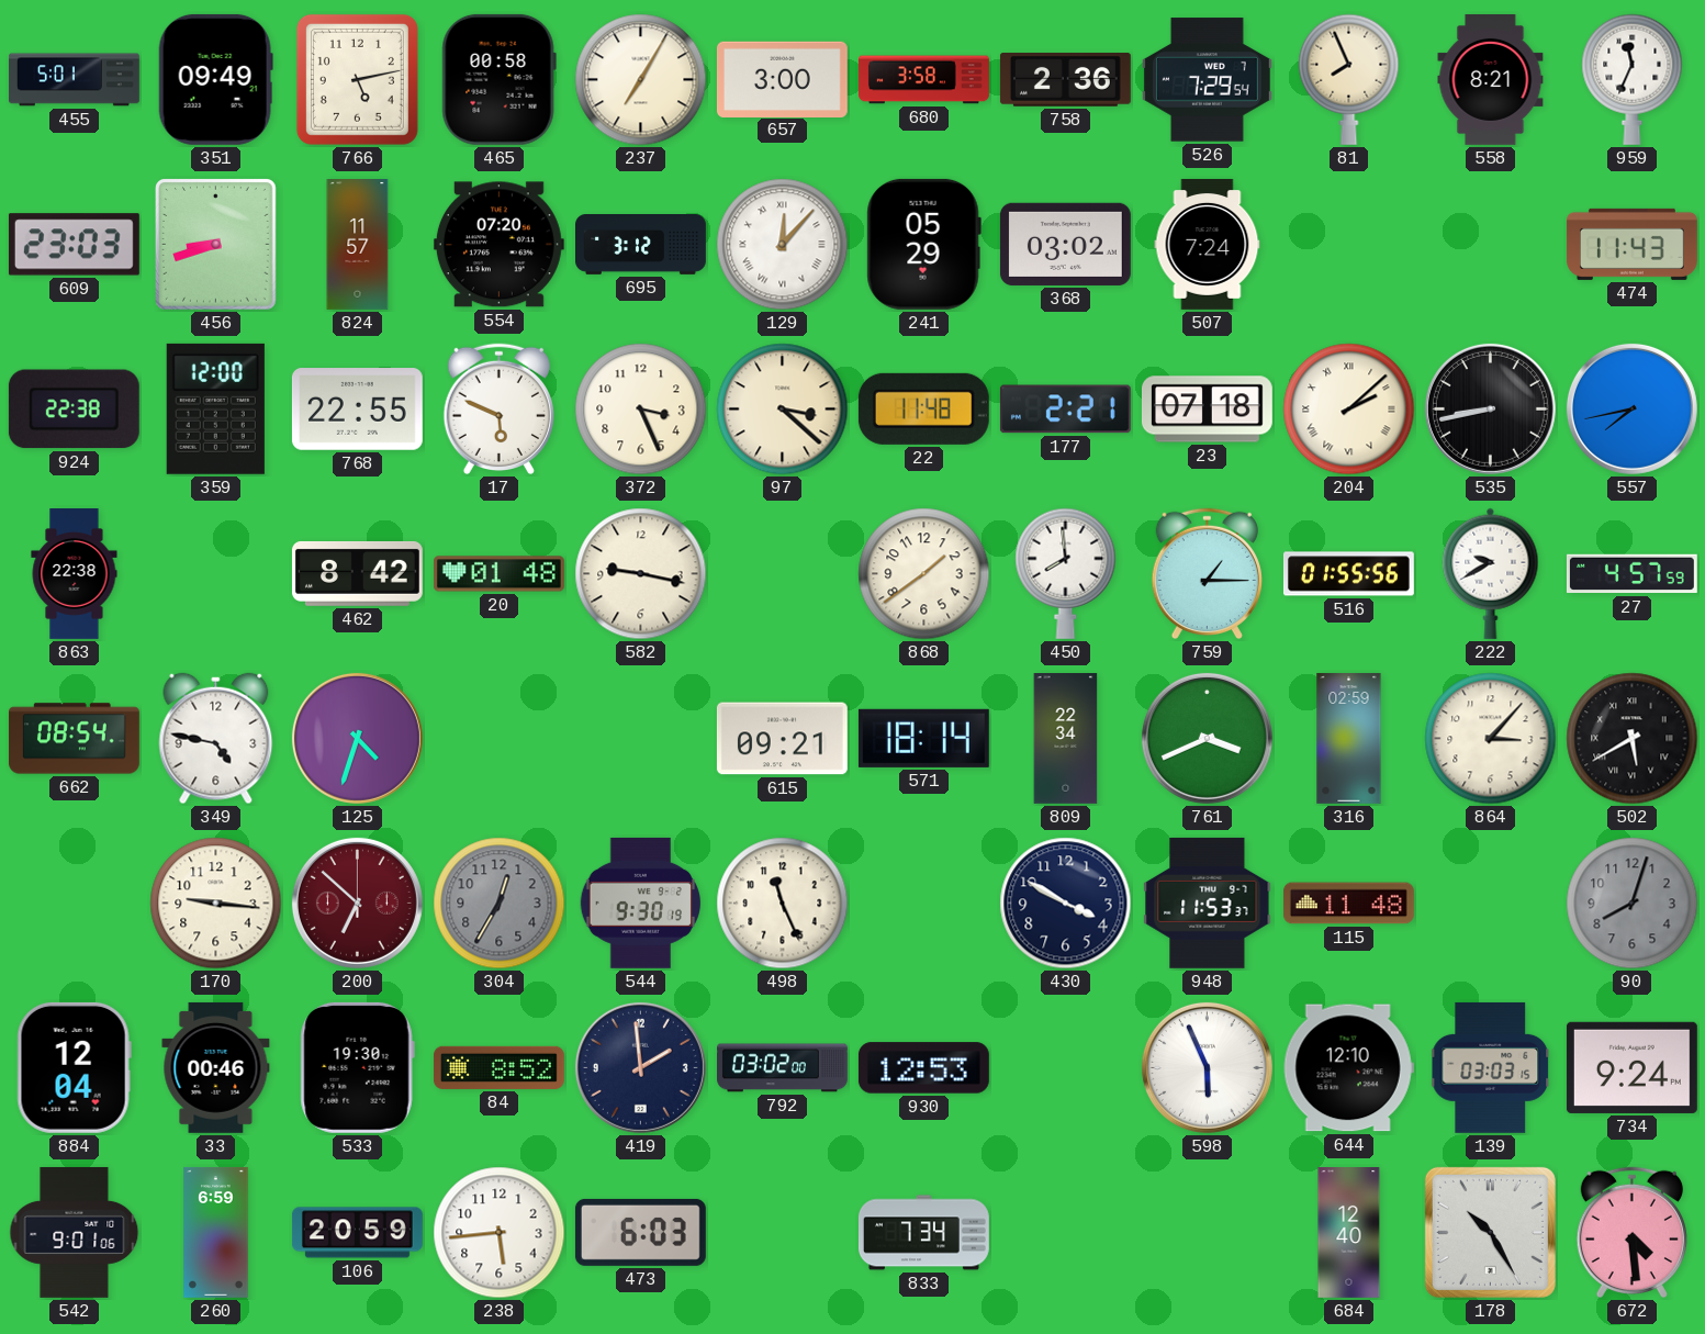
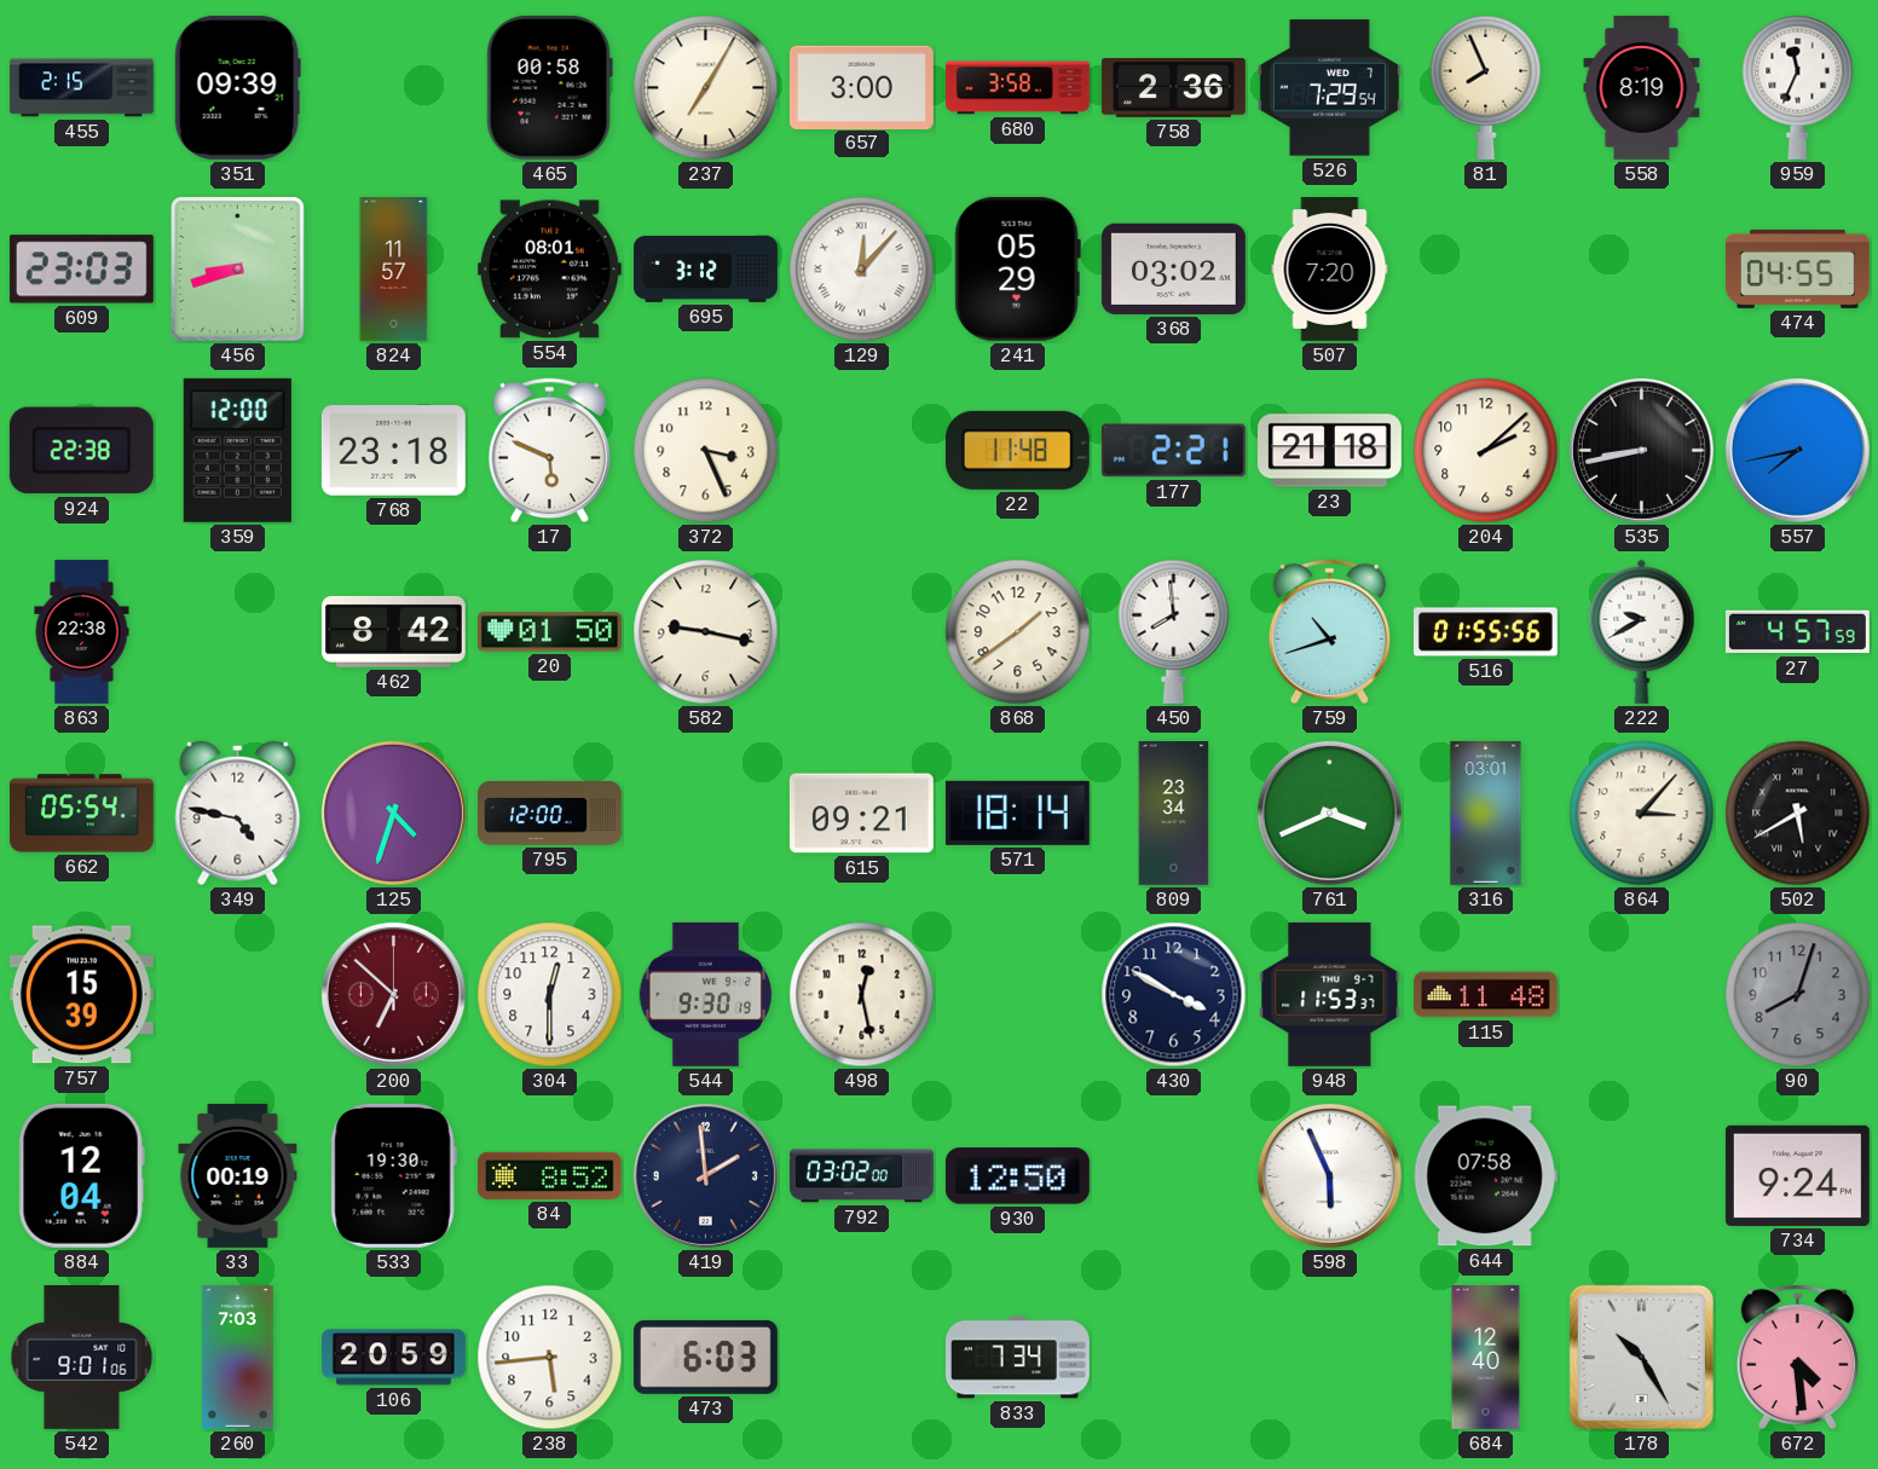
455: 5:01 -> 2:15 (82, 88)
351: 09:49 -> 09:39 (237, 87)
766: 5:13 -> none (357, 79)
558: 8:21 -> 8:19 (1642, 87)
554: 07:20 -> 08:01 (549, 270)
507: 7:24 -> 7:20 (1330, 268)
474: 11:43 -> 04:55 (1797, 268)
768: 22:55 -> 23:18 (393, 451)
97: 3:22 -> none (783, 410)
23: 07:18 -> 21:18 (1329, 451)
204 numerals: Roman -> Arabic (1486, 451)
20: 01:48 -> 01:50 (549, 632)
759: 1:15 -> 10:42 (1329, 632)
662: 08:54 -> 05:54 (81, 814)
795: none -> 12:00 (550, 812)
809: 22:34 -> 23:34 (1174, 814)
316: 02:59 -> 03:01 (1486, 814)
757: none -> 15:39 (81, 995)
170: 9:16 -> none (216, 904)
304: 12:35 -> 12:30 (550, 995)
304 dial: grey -> white (550, 995)
498: 11:26 -> 12:28 (862, 995)
33: 00:46 -> 00:19 (238, 1175)
930: 12:53 -> 12:50 (1017, 1176)
644: 12:10 -> 07:58 (1485, 1176)
139: 03:03 -> none (1491, 1067)
260: 6:59 -> 7:03 (238, 1357)
